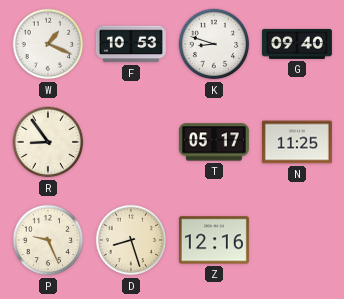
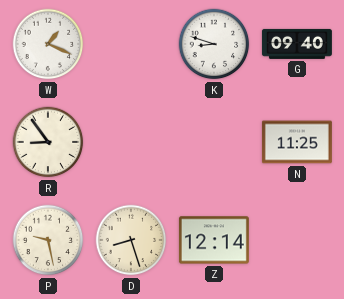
F: 10:53 -> none (131, 44)
T: 05:17 -> none (214, 142)
P: 9:26 -> 9:28 (48, 240)
Z: 12:16 -> 12:14 (214, 240)
